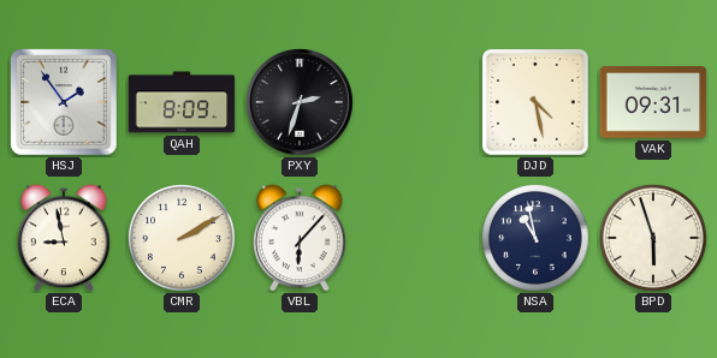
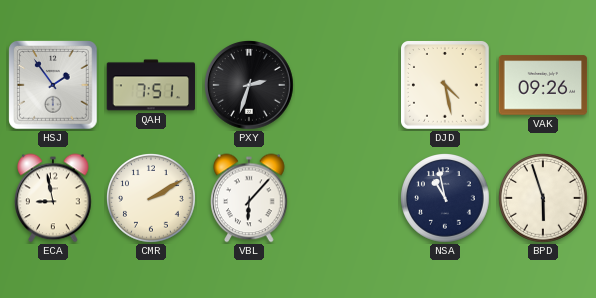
QAH: 8:09 -> 7:51 (151, 85)
VAK: 09:31 -> 09:26 (543, 85)
